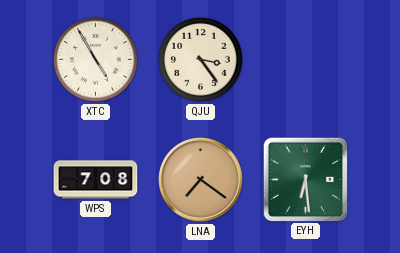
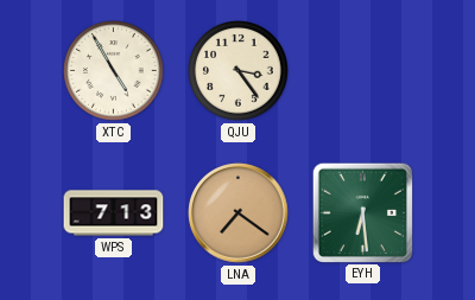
WPS: 7:08 -> 7:13 (114, 213)
